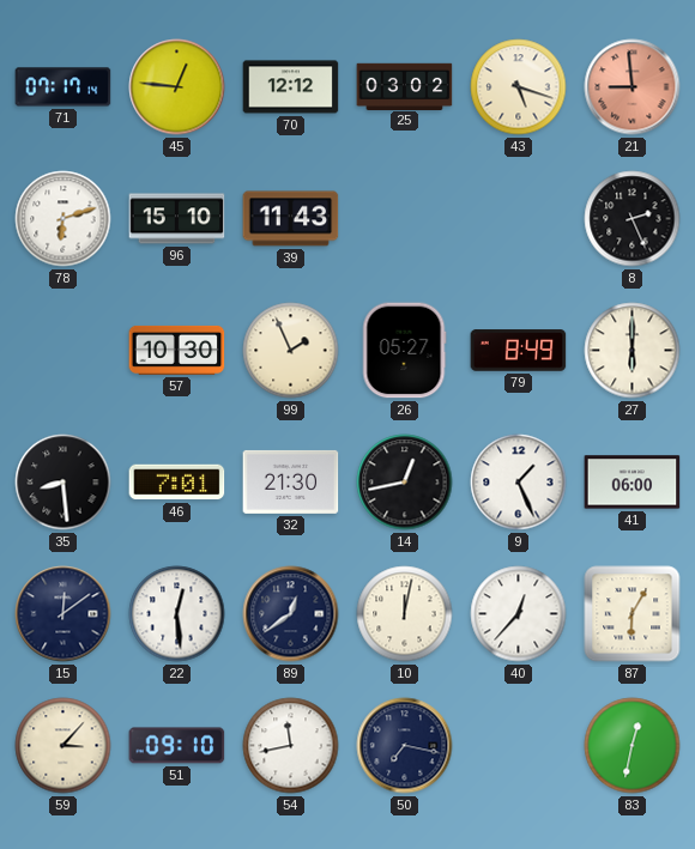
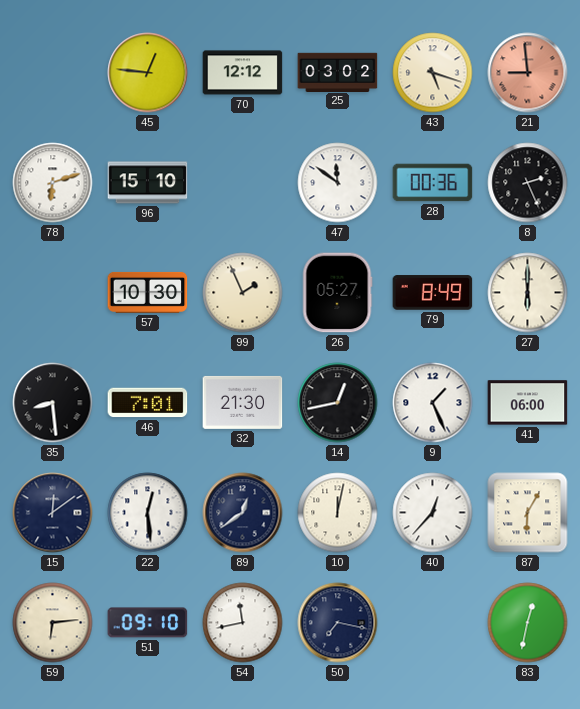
71: 07:17 -> none (64, 87)
39: 11:43 -> none (291, 219)
47: none -> 11:51 (338, 183)
28: none -> 00:36 (433, 183)
59: 3:07 -> 6:14 (53, 623)
